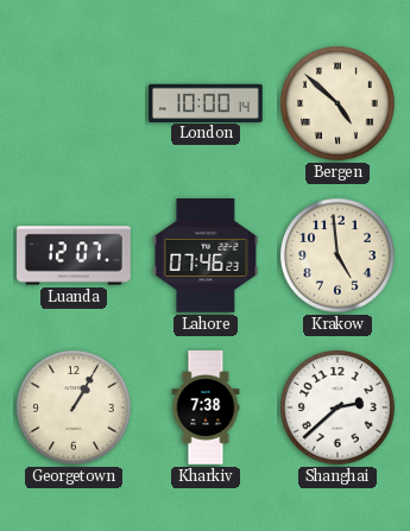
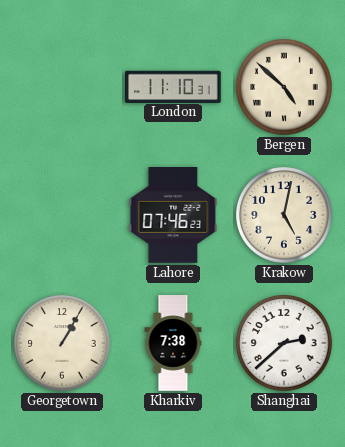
London: 10:00 -> 11:10 (174, 86)
Luanda: 12:07 -> none (74, 255)
Krakow: 4:59 -> 5:02 (284, 215)
